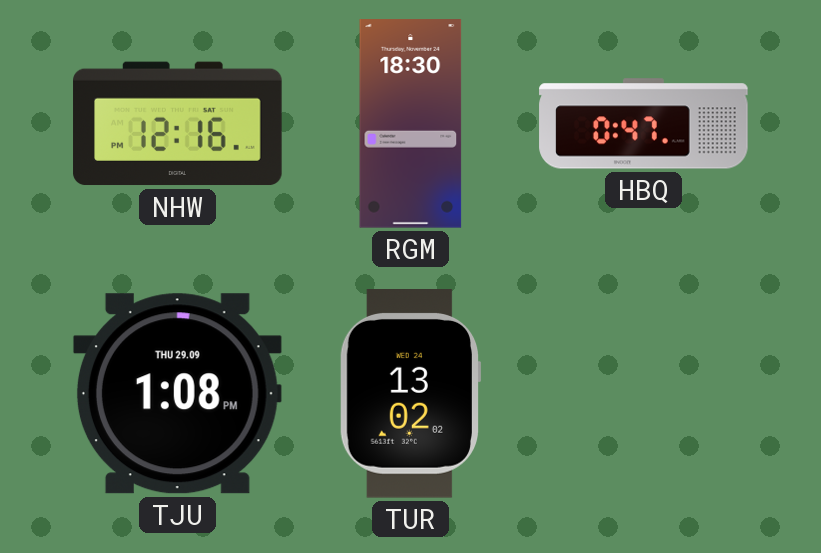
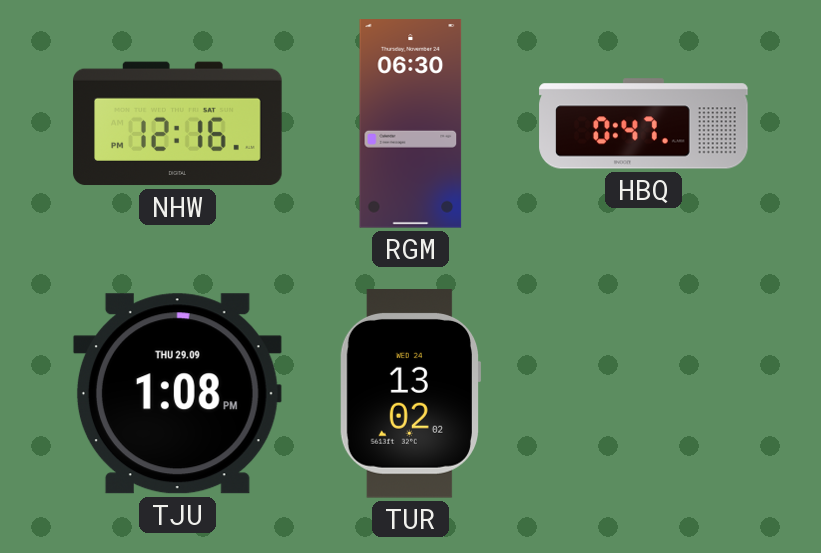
RGM: 18:30 -> 06:30 (411, 124)
